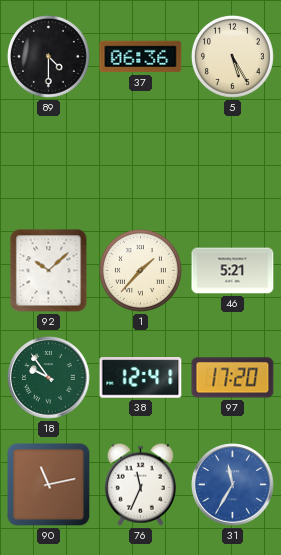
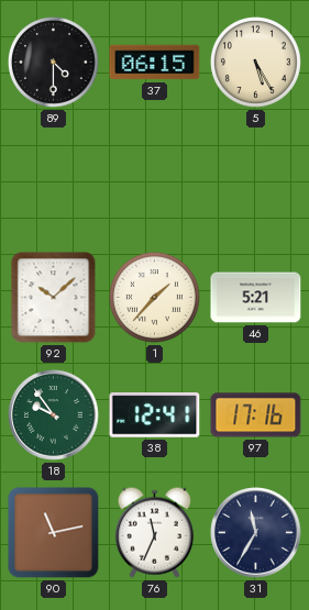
37: 06:36 -> 06:15 (155, 63)
97: 17:20 -> 17:16 (256, 415)
31 dial: blue -> navy (256, 533)
